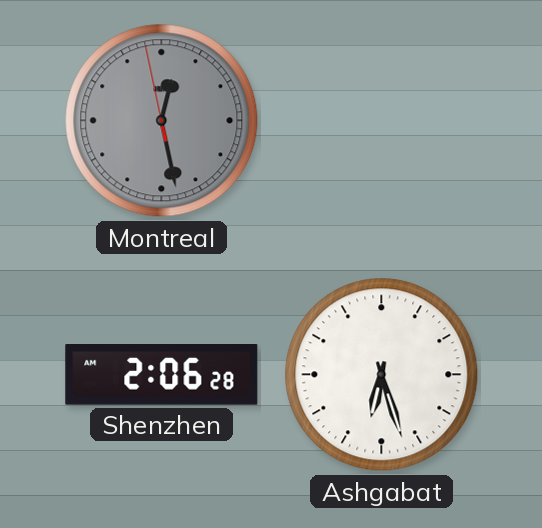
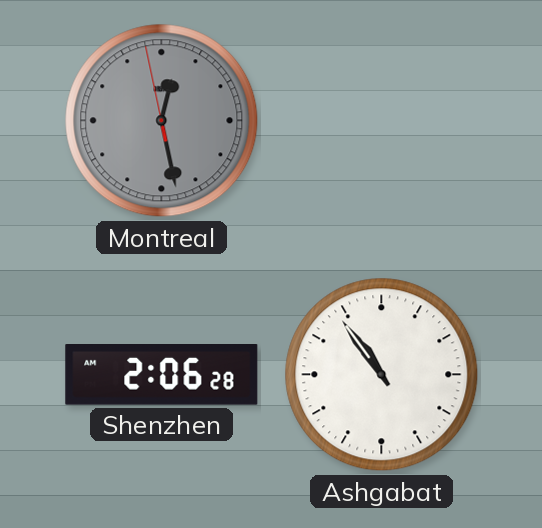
Ashgabat: 6:27 -> 10:54 (382, 375)
